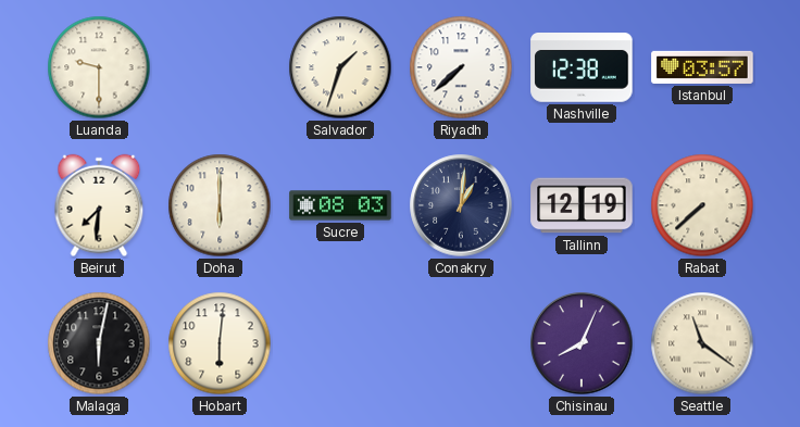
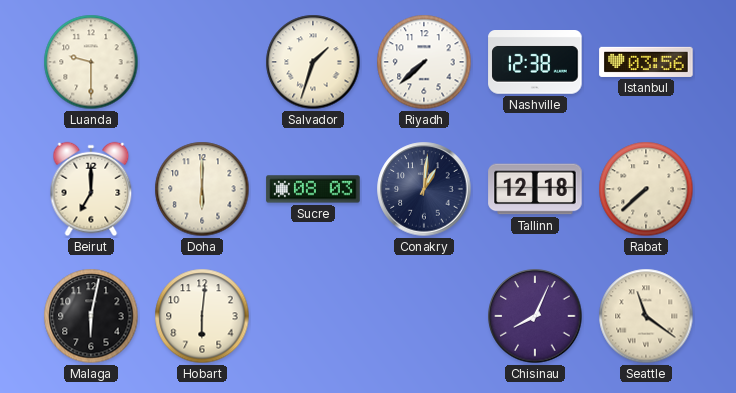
Istanbul: 03:57 -> 03:56 (646, 62)
Beirut: 7:31 -> 7:00 (91, 189)
Tallinn: 12:19 -> 12:18 (535, 189)
